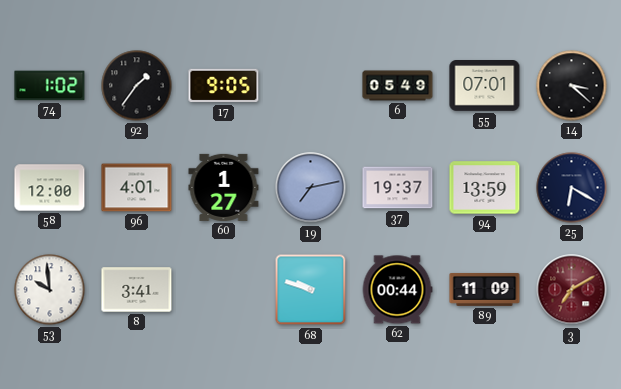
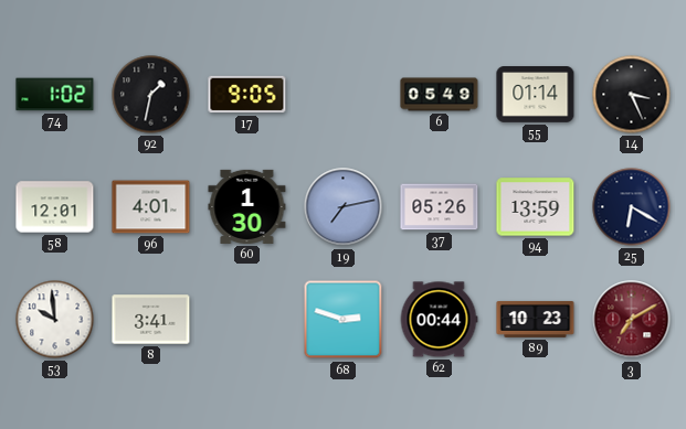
92: 1:36 -> 1:32 (151, 95)
55: 07:01 -> 01:14 (536, 95)
14: 3:22 -> 3:26 (632, 95)
58: 12:00 -> 12:01 (55, 207)
60: 1:27 -> 1:30 (247, 206)
37: 19:37 -> 05:26 (440, 207)
68: 9:48 -> 2:48 (344, 320)
89: 11:09 -> 10:23 (536, 319)
